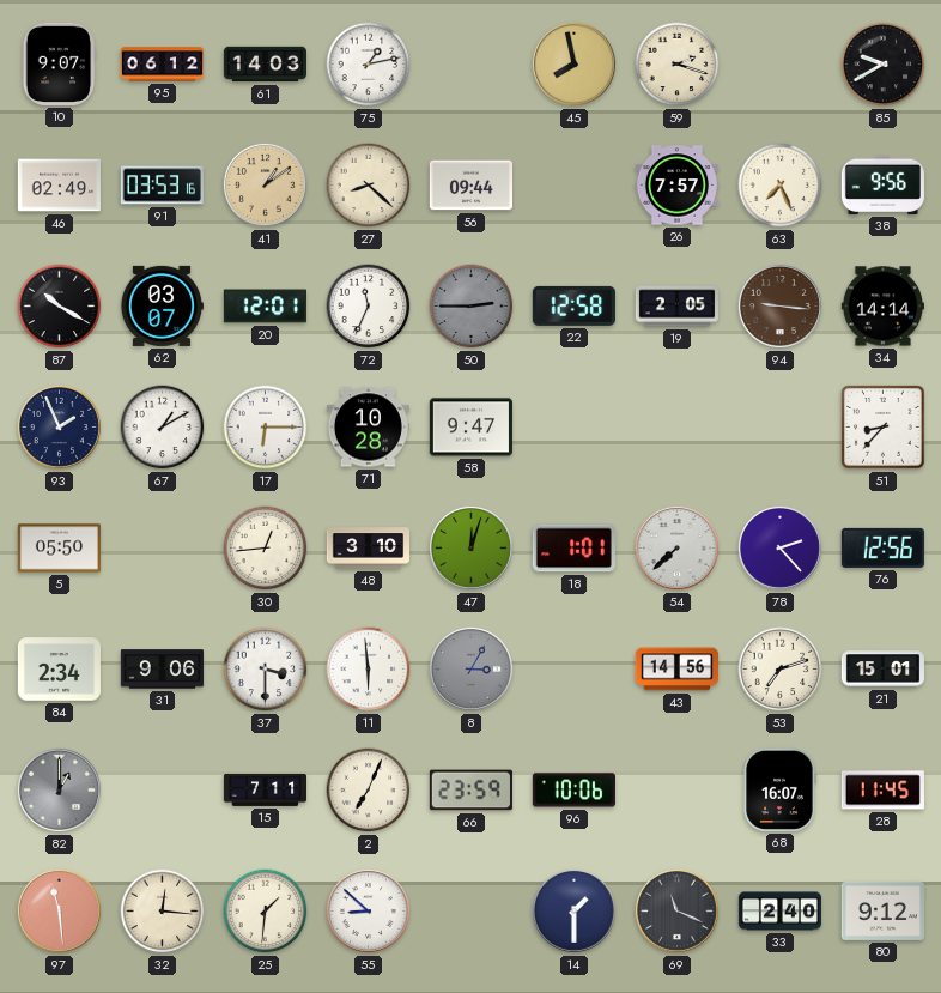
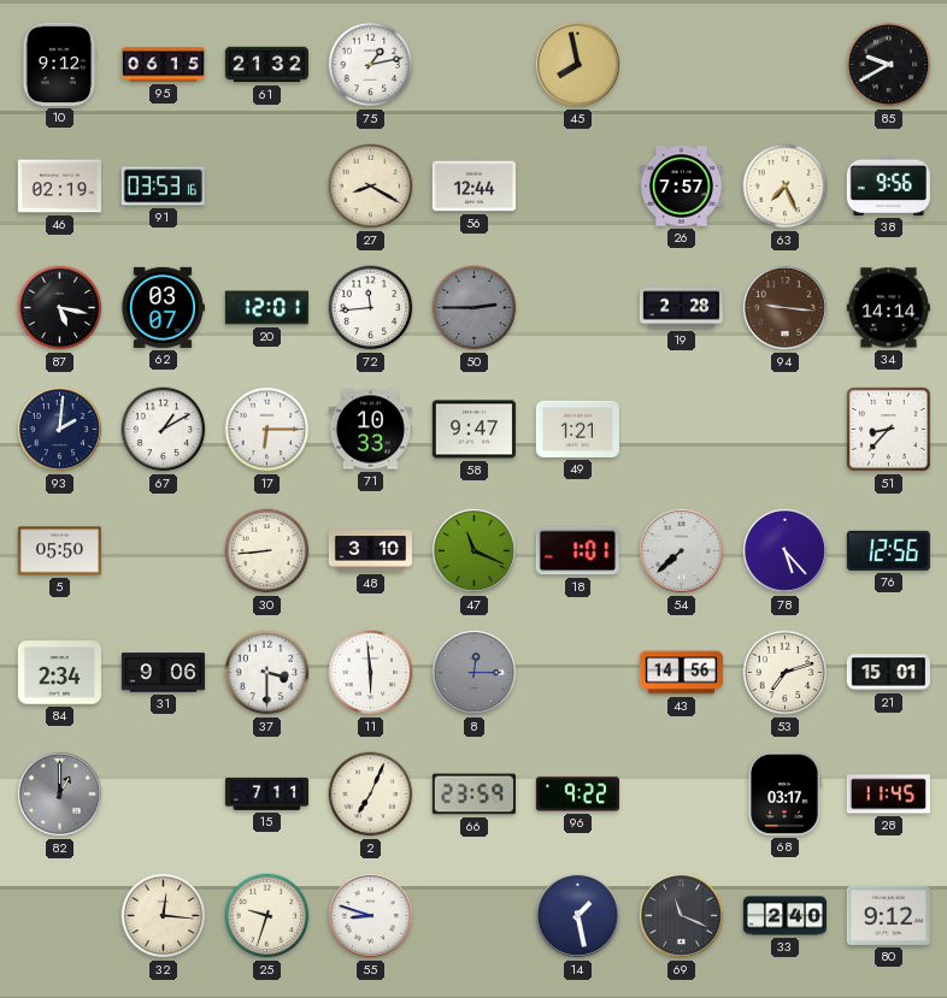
10: 9:07 -> 9:12 (59, 64)
95: 06:12 -> 06:15 (163, 65)
61: 14:03 -> 21:32 (266, 65)
59: 2:18 -> none (678, 65)
46: 02:49 -> 02:19 (59, 187)
41: 1:09 -> none (265, 184)
27: 8:22 -> 8:20 (371, 187)
56: 09:44 -> 12:44 (473, 187)
87: 10:20 -> 5:17 (60, 308)
72: 11:34 -> 11:44 (371, 308)
22: 12:58 -> none (573, 305)
19: 2:05 -> 2:28 (681, 308)
93: 1:56 -> 2:01 (59, 429)
71: 10:28 -> 10:33 (370, 430)
49: none -> 1:21 (577, 429)
30: 12:44 -> 8:44 (267, 551)
47: 12:03 -> 11:19 (473, 550)
78: 2:23 -> 5:23 (784, 550)
8: 3:05 -> 12:15 (473, 672)
96: 10:06 -> 9:22 (577, 795)
68: 16:07 -> 03:17 (784, 793)
97: 11:29 -> none (59, 910)
25: 1:31 -> 9:33 (267, 916)
55: 8:52 -> 8:48 (370, 915)
14: 1:30 -> 1:28 (577, 915)
